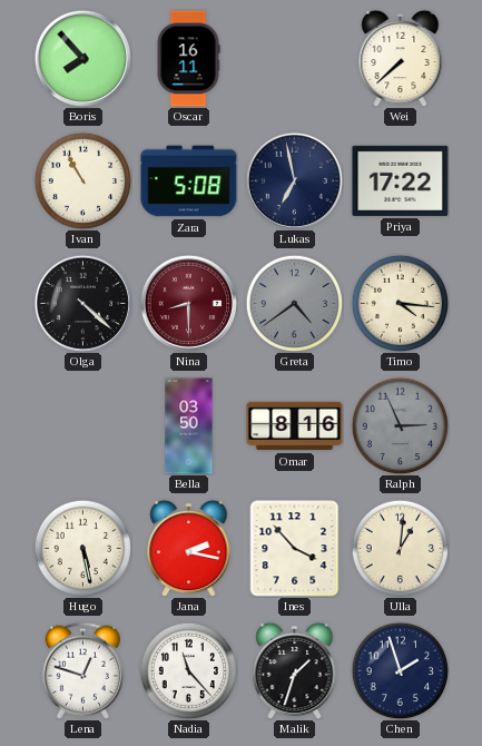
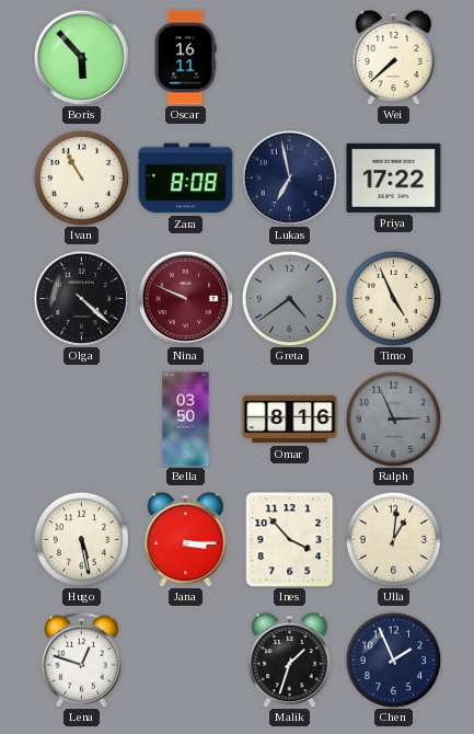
Boris: 7:53 -> 5:53 (81, 57)
Zara: 5:08 -> 8:08 (186, 179)
Nina: 8:30 -> 9:49 (185, 298)
Timo: 4:16 -> 4:56 (393, 298)
Jana: 2:17 -> 3:15 (186, 539)
Nadia: 11:23 -> none (188, 670)
Chen: 1:57 -> 1:56 (393, 660)
